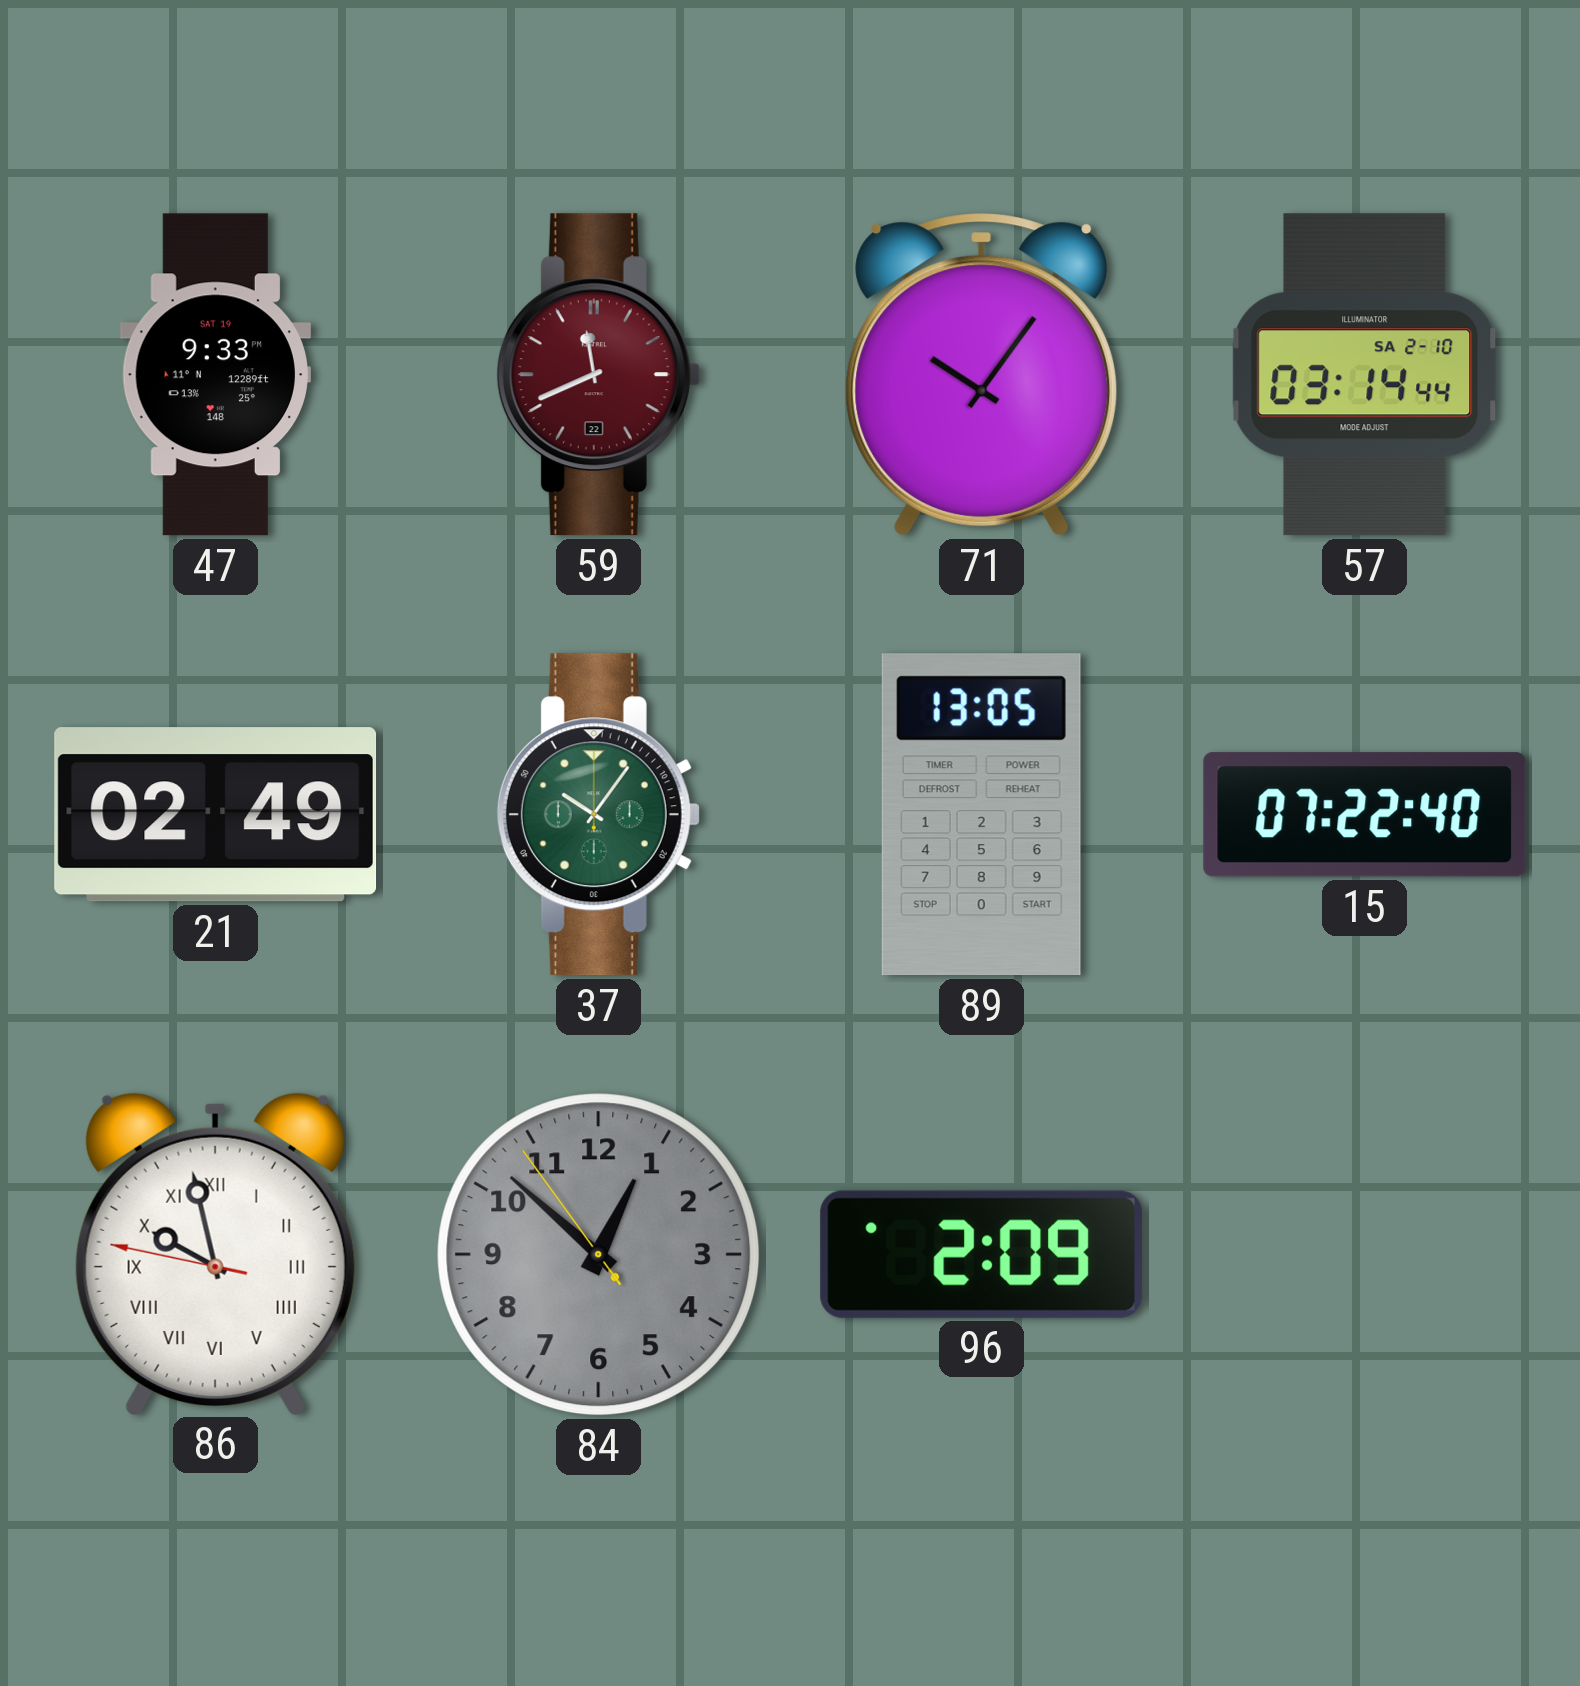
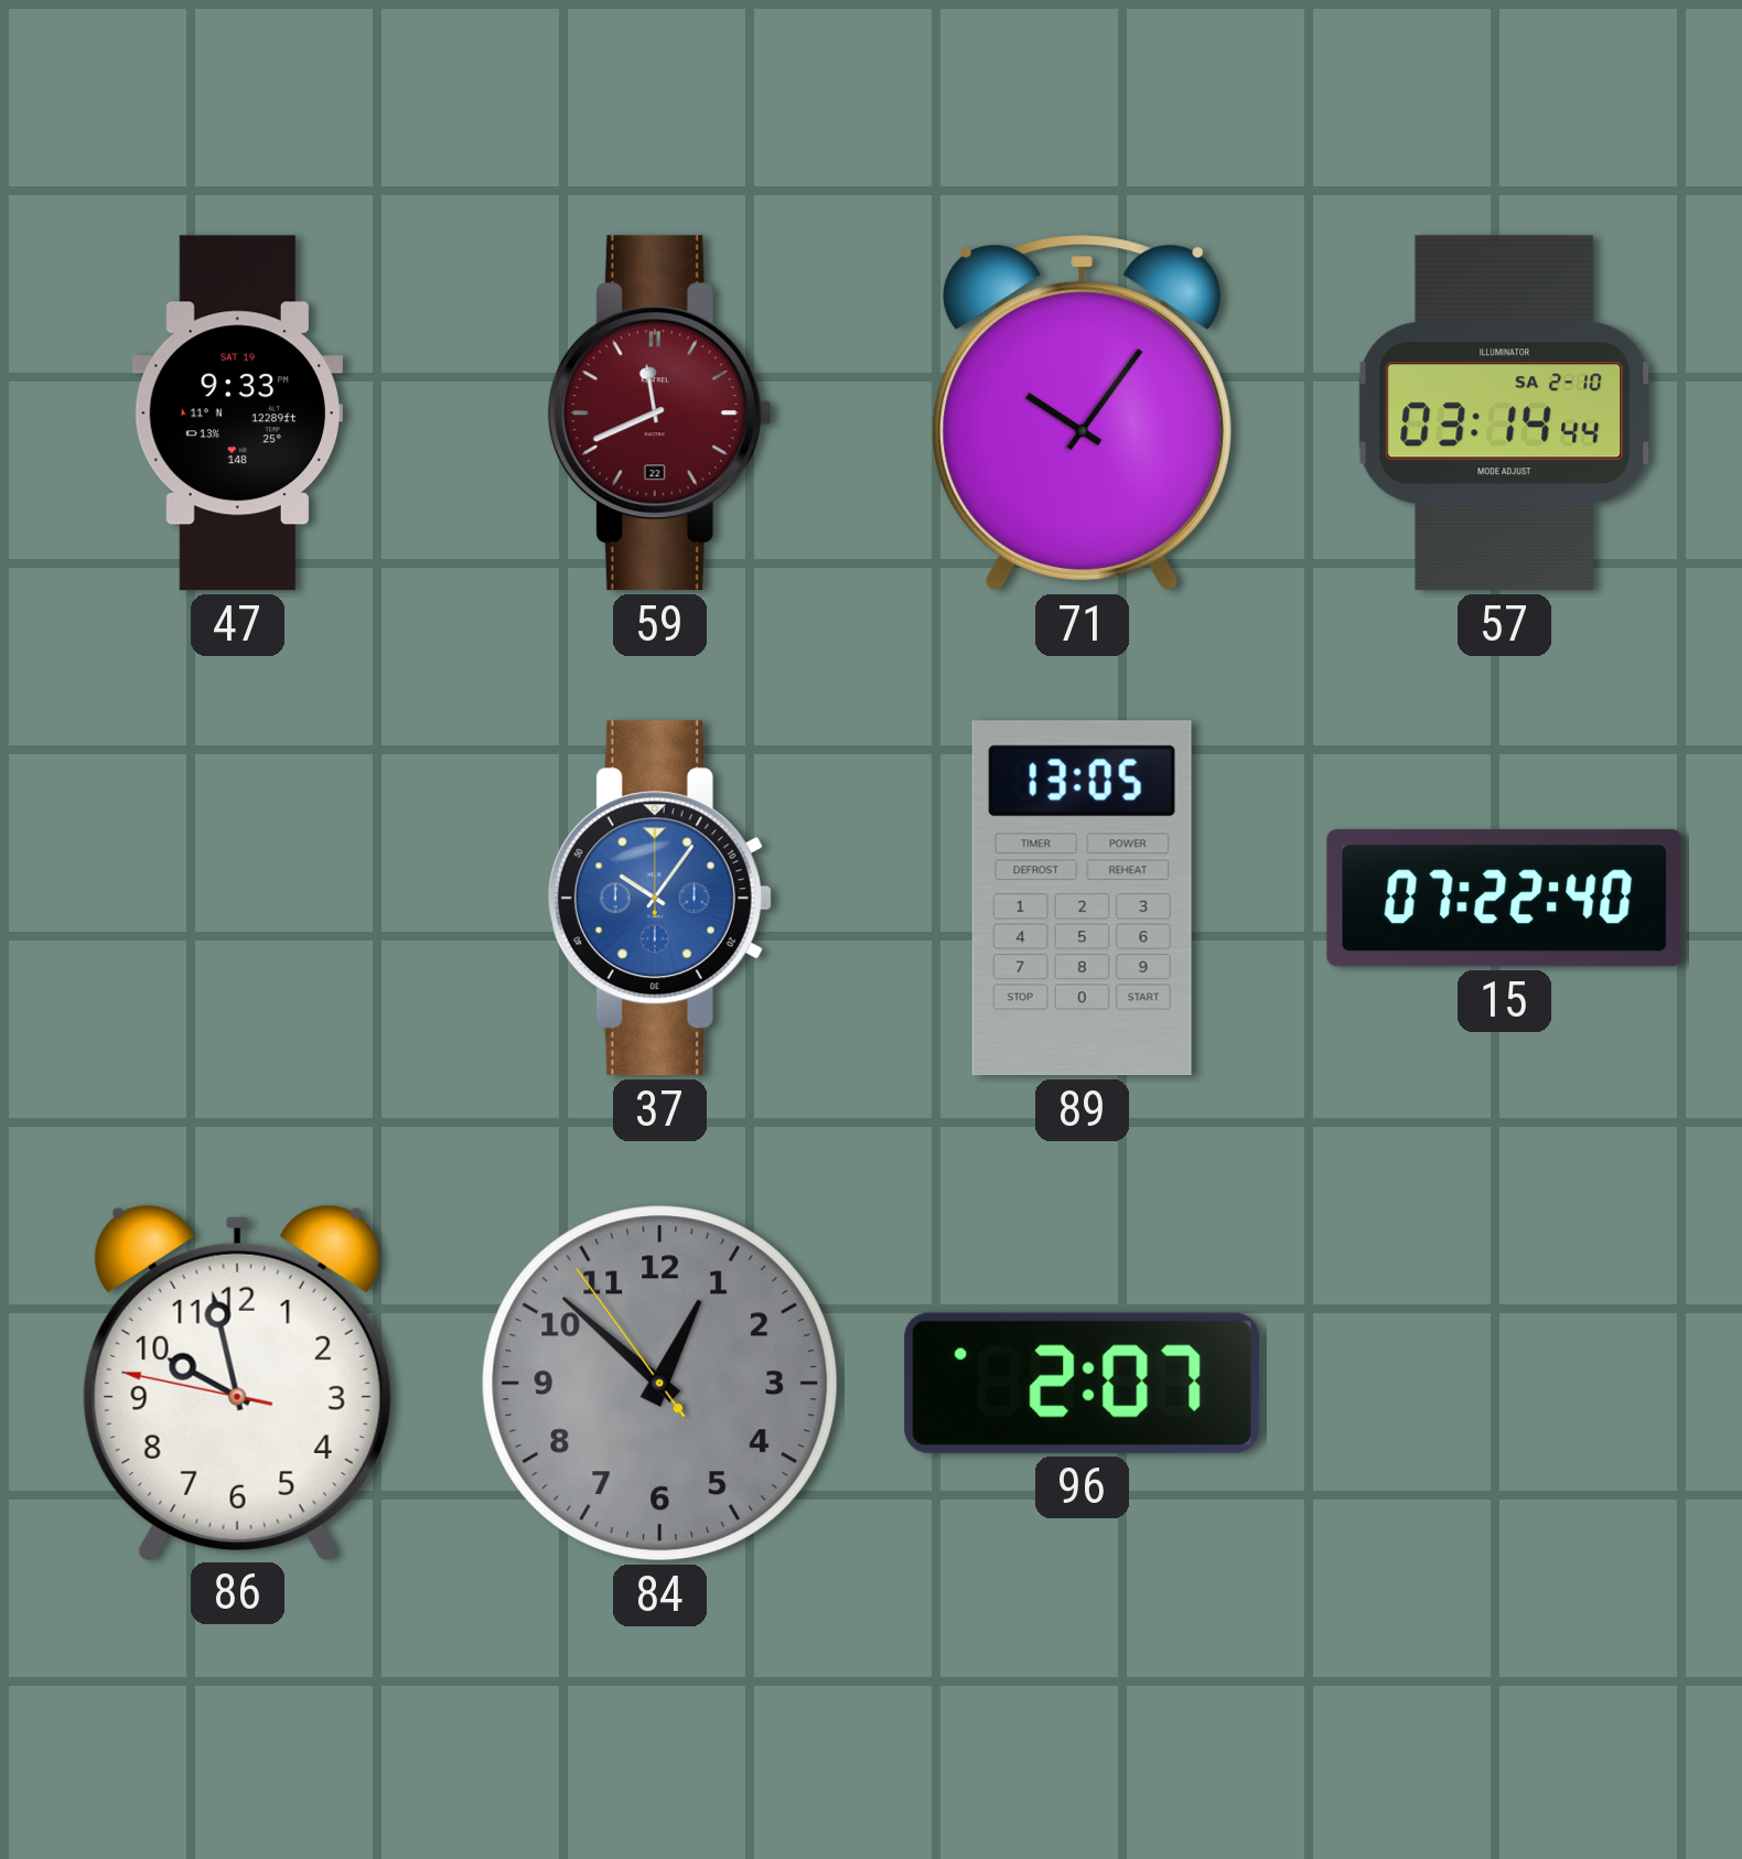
21: 02:49 -> none (216, 815)
37 dial: green -> blue (659, 899)
86 numerals: Roman -> Arabic (237, 1382)
96: 2:09 -> 2:07 (1083, 1383)
